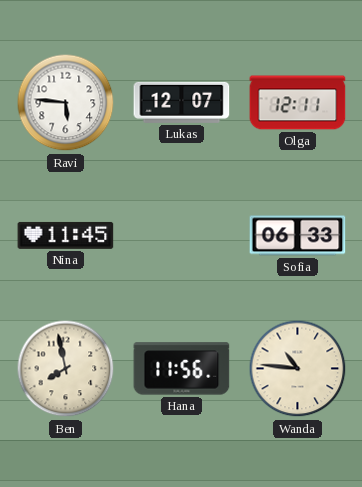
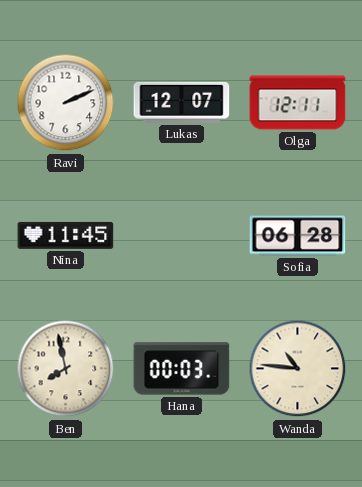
Ravi: 5:46 -> 2:11 (66, 103)
Sofia: 06:33 -> 06:28 (298, 236)
Hana: 11:56 -> 00:03 (182, 369)
